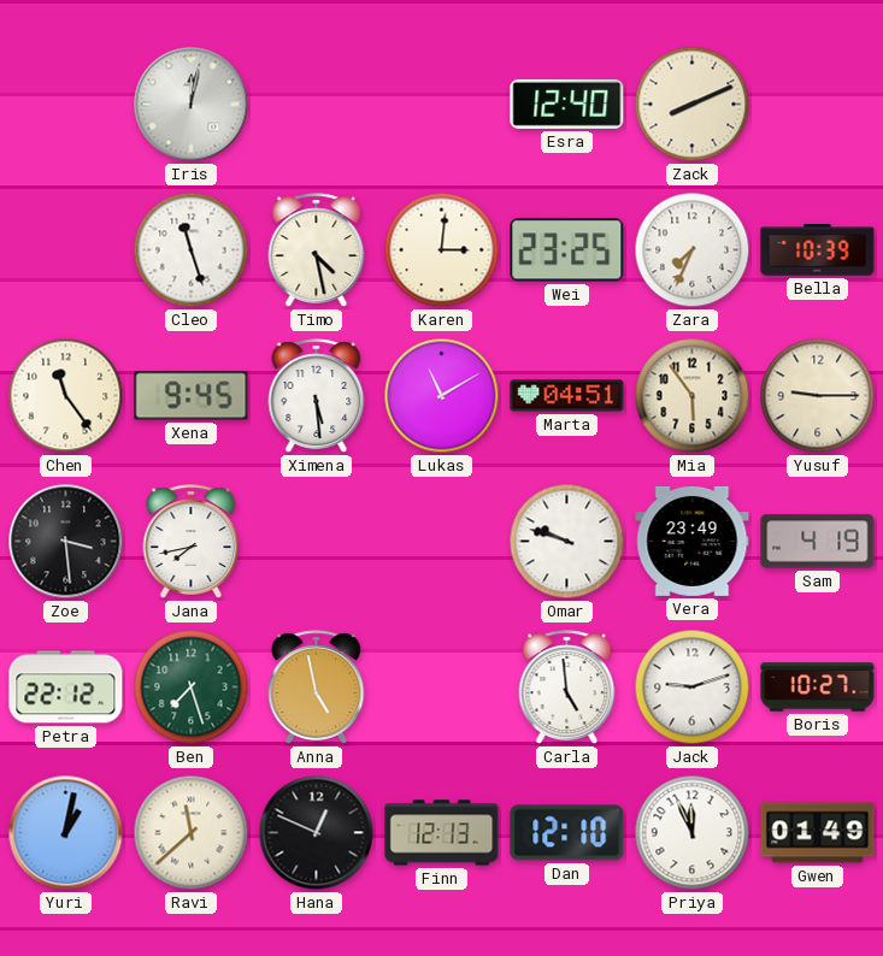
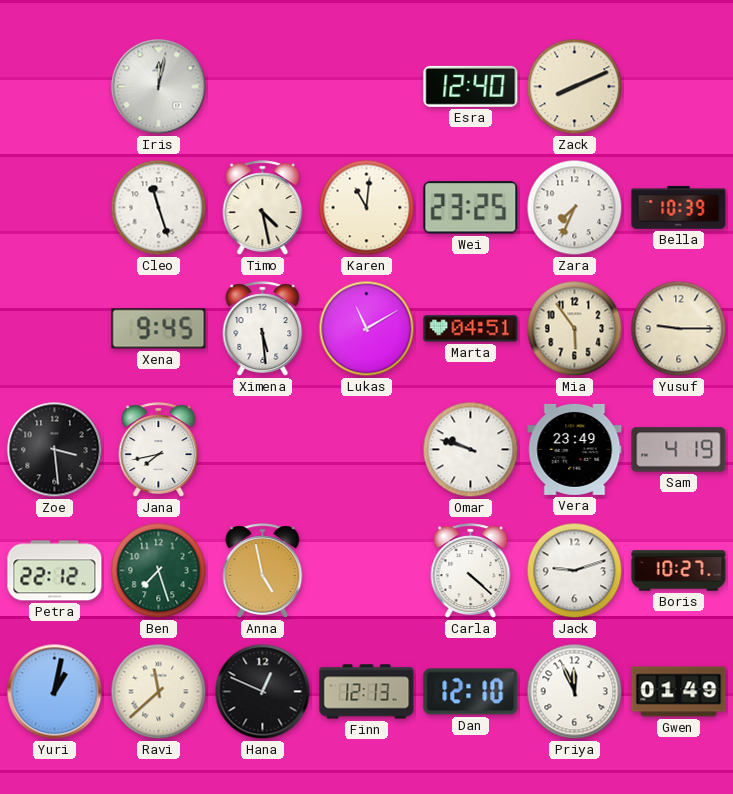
Karen: 3:01 -> 11:01 (367, 208)
Chen: 11:24 -> none (66, 396)
Carla: 4:59 -> 4:22 (471, 571)
